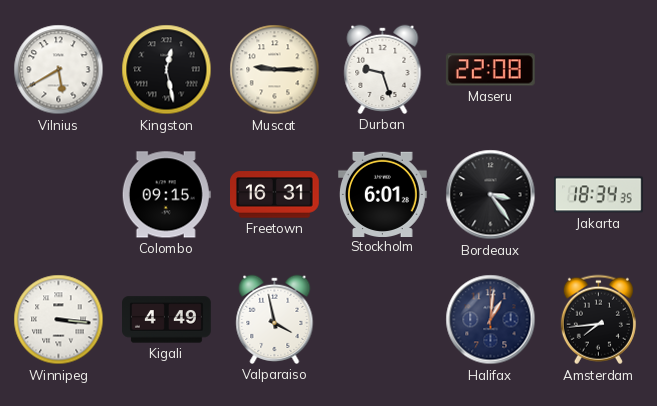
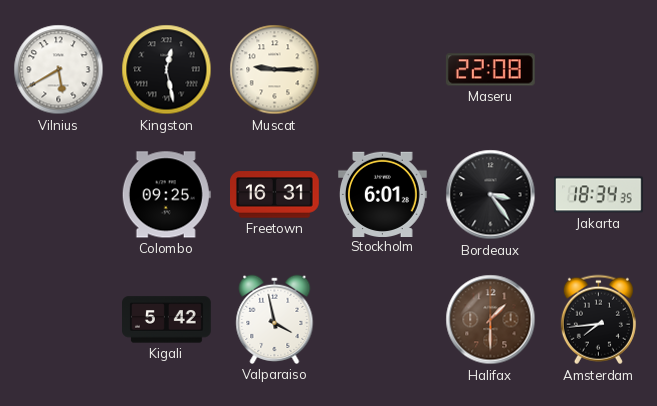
Durban: 9:27 -> none (383, 69)
Colombo: 09:15 -> 09:25 (166, 195)
Winnipeg: 3:16 -> none (59, 320)
Kigali: 4:49 -> 5:42 (167, 320)
Halifax: 1:01 -> 1:30 (491, 320)
Halifax dial: navy -> brown (491, 320)
